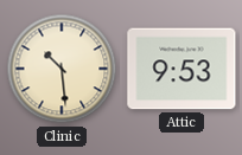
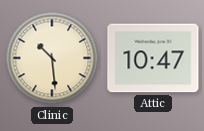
Attic: 9:53 -> 10:47 (153, 58)
